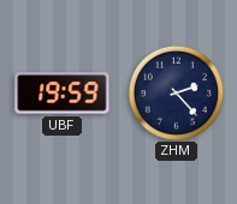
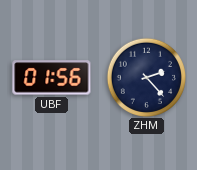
UBF: 19:59 -> 01:56 (52, 78)
